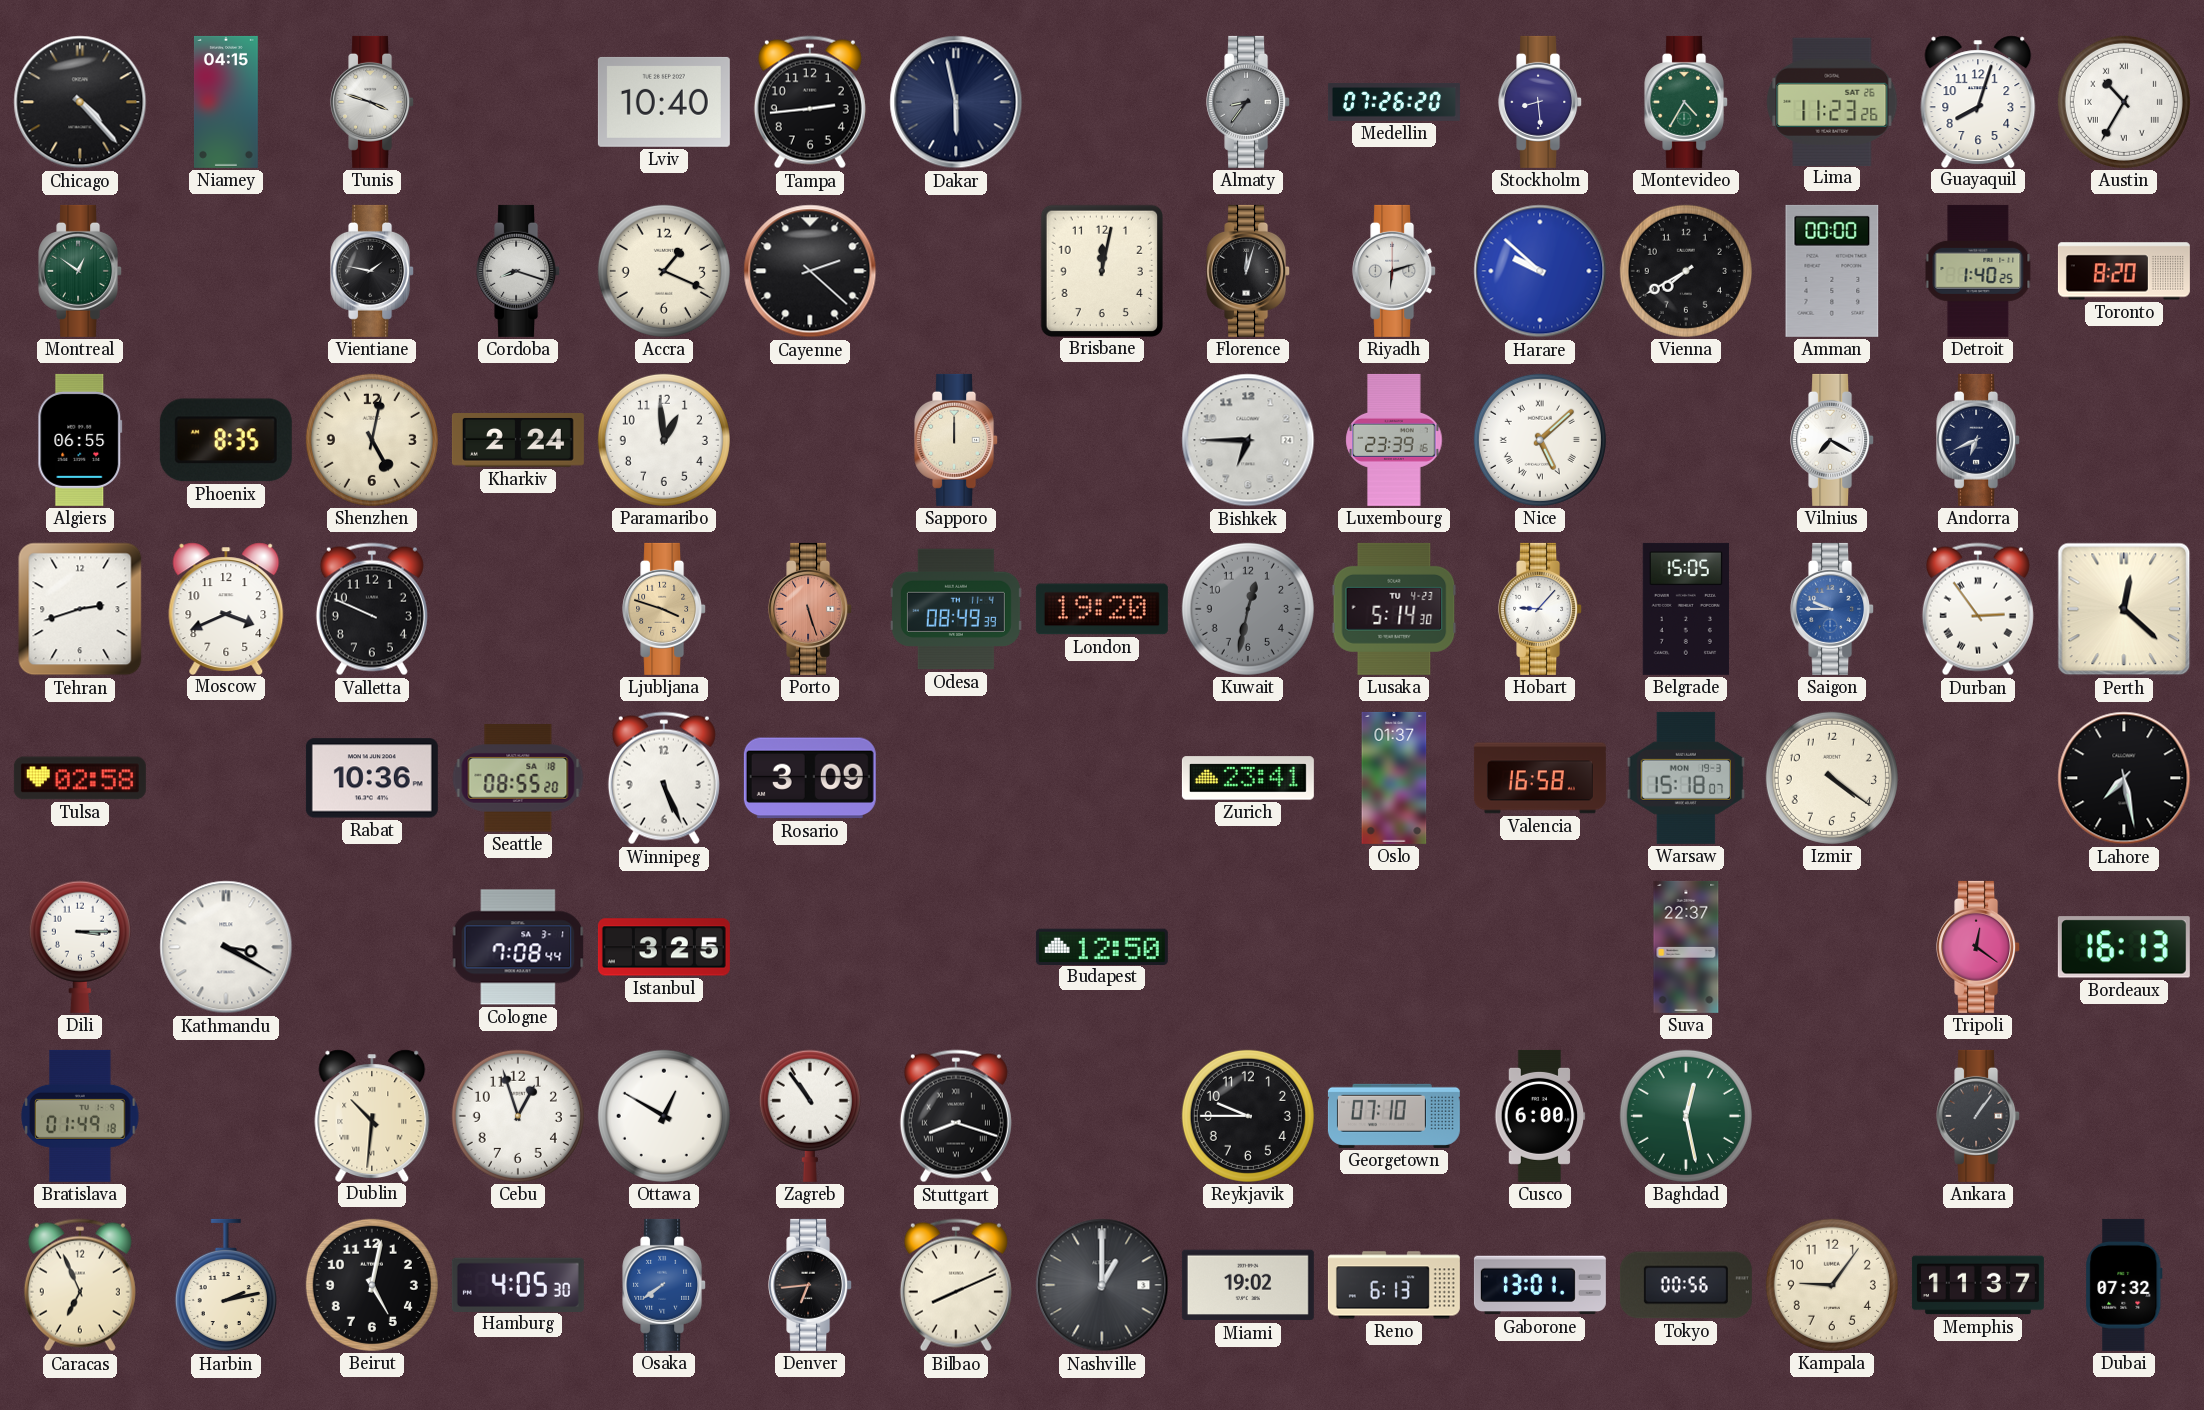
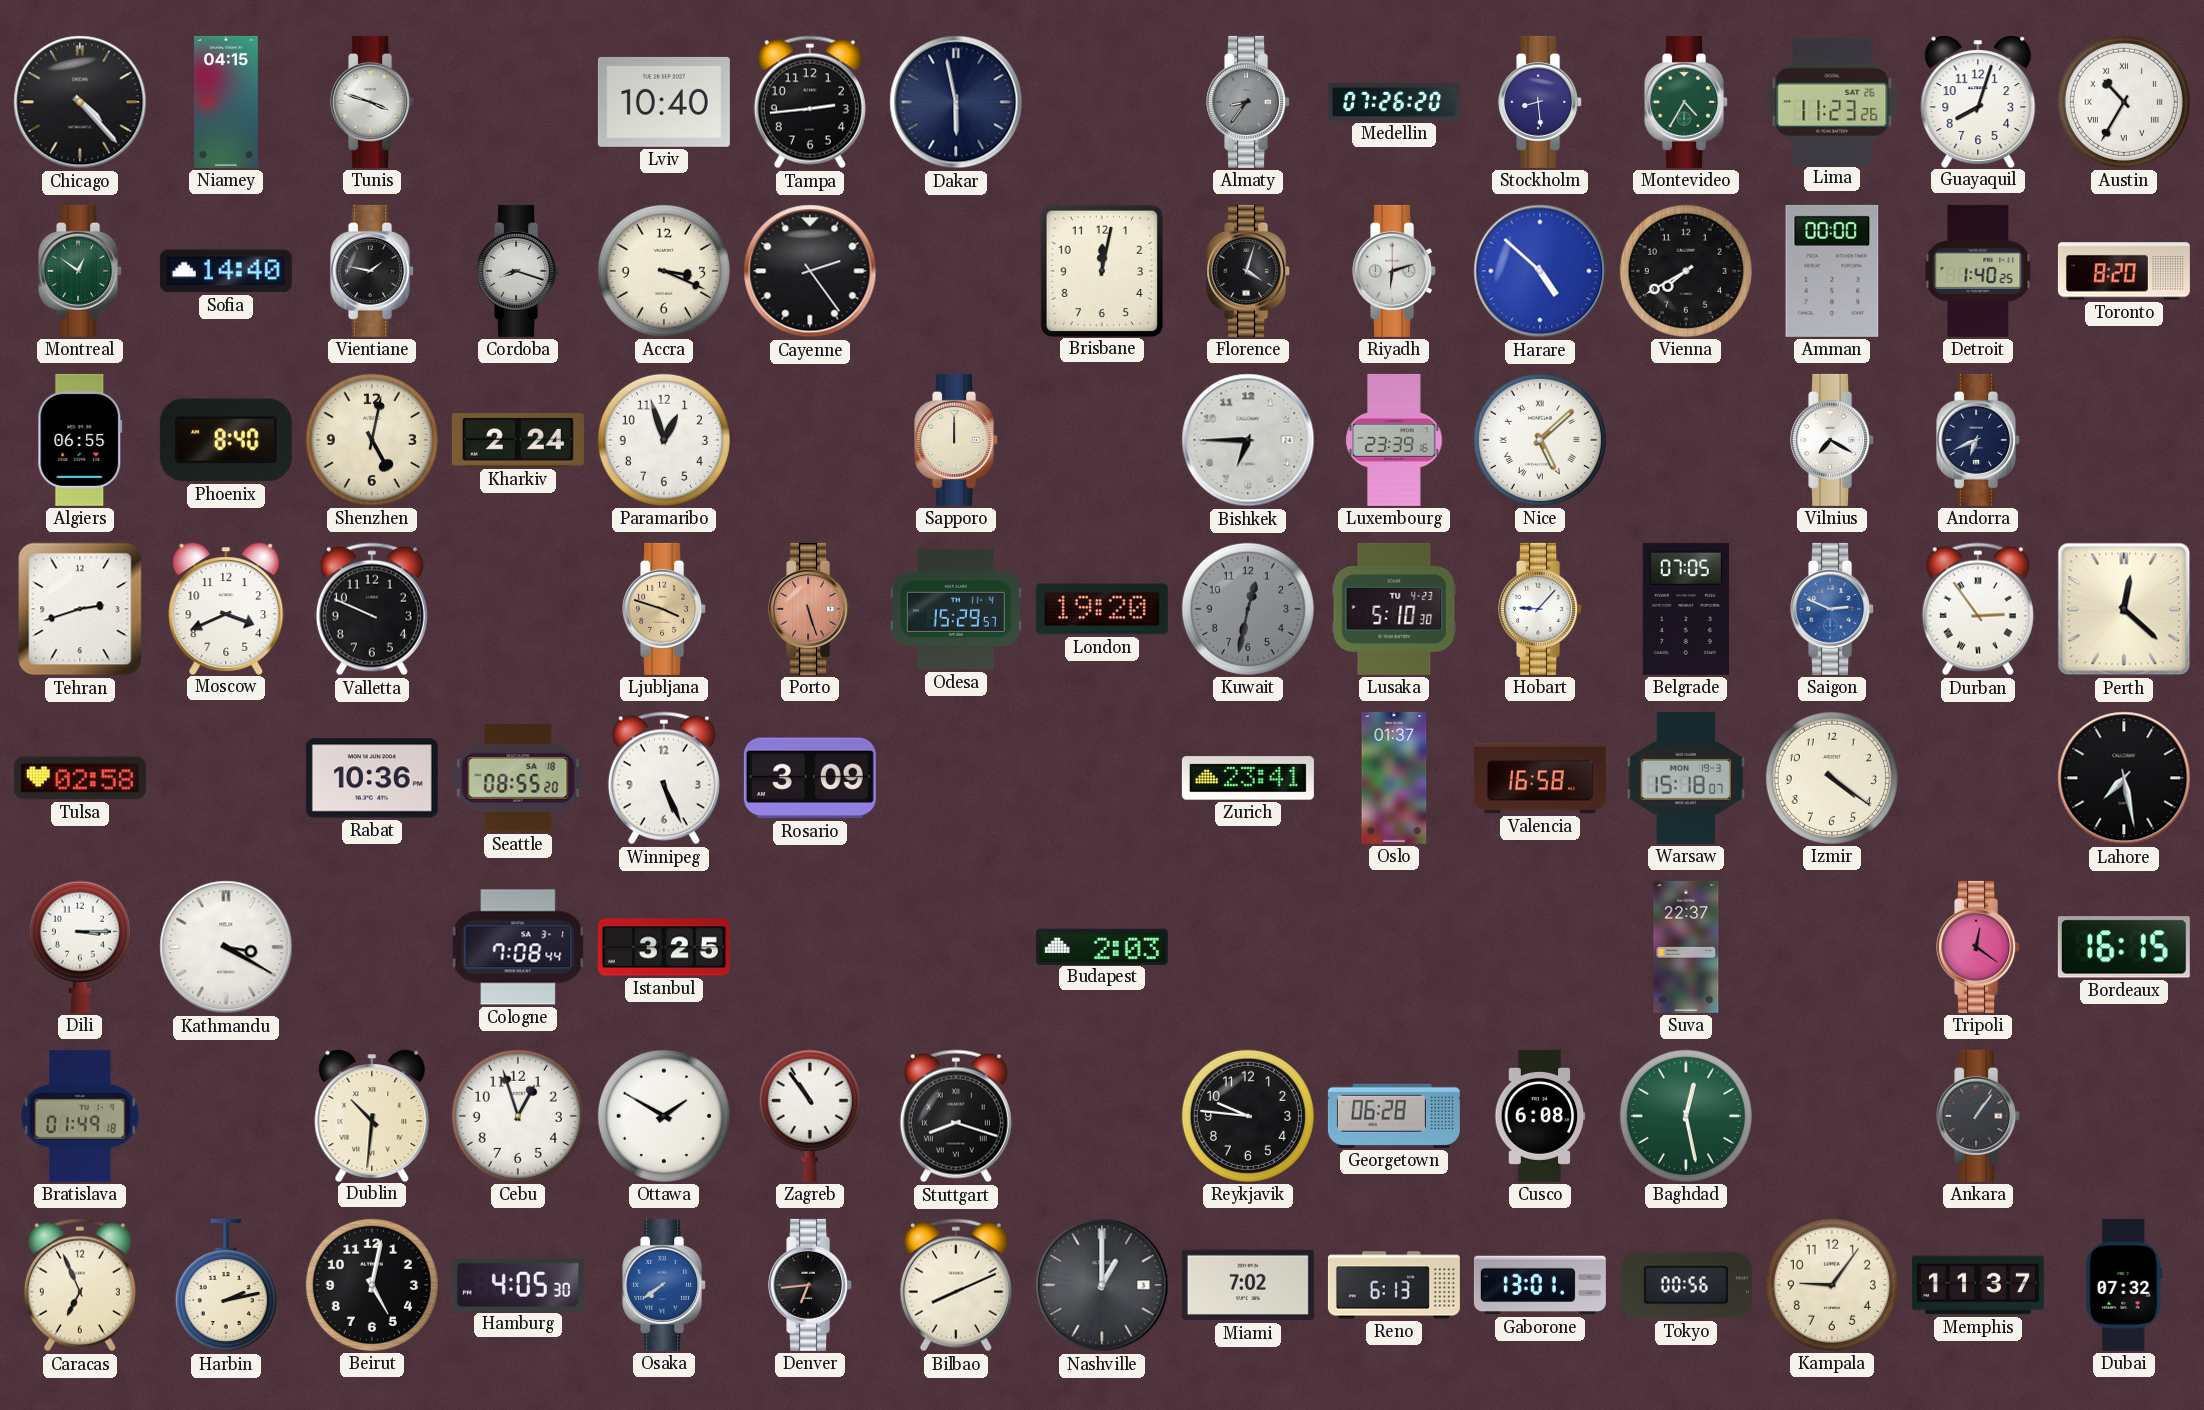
Sofia: none -> 14:40 (226, 271)
Accra: 1:19 -> 3:19 (664, 271)
Cayenne: 2:22 -> 2:24 (810, 271)
Florence: 12:03 -> 4:03 (1249, 271)
Harare: 9:52 -> 4:52 (1540, 271)
Phoenix: 8:35 -> 8:40 (226, 440)
Paramaribo: 12:59 -> 12:57 (664, 440)
Odesa: 08:49 -> 15:29 (956, 609)
Lusaka: 5:14 -> 5:10 (1394, 609)
Belgrade: 15:05 -> 07:05 (1686, 609)
Saigon: 9:45 -> 2:49 (1833, 609)
Budapest: 12:50 -> 2:03 (1102, 946)
Bordeaux: 16:13 -> 16:15 (2124, 947)
Ottawa: 12:50 -> 1:50 (664, 1116)
Reykjavik: 9:45 -> 9:46 (1248, 1116)
Georgetown: 07:10 -> 06:28 (1394, 1116)
Cusco: 6:00 -> 6:08 (1540, 1116)
Miami: 19:02 -> 7:02 (1248, 1285)
